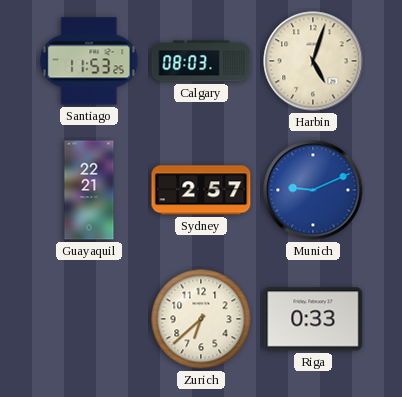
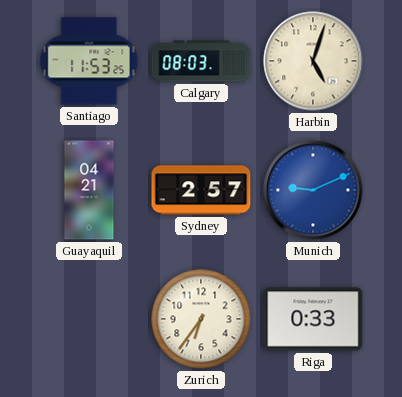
Guayaquil: 22:21 -> 04:21 (89, 190)
Zurich: 6:38 -> 6:36 (201, 319)
